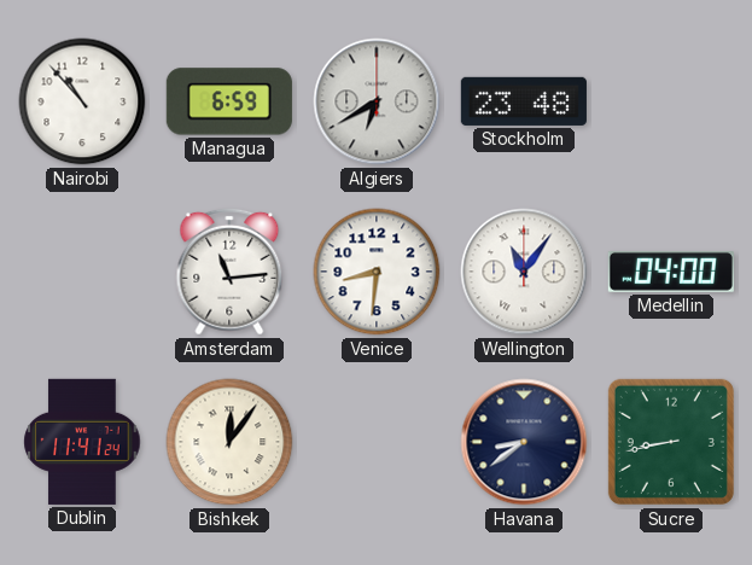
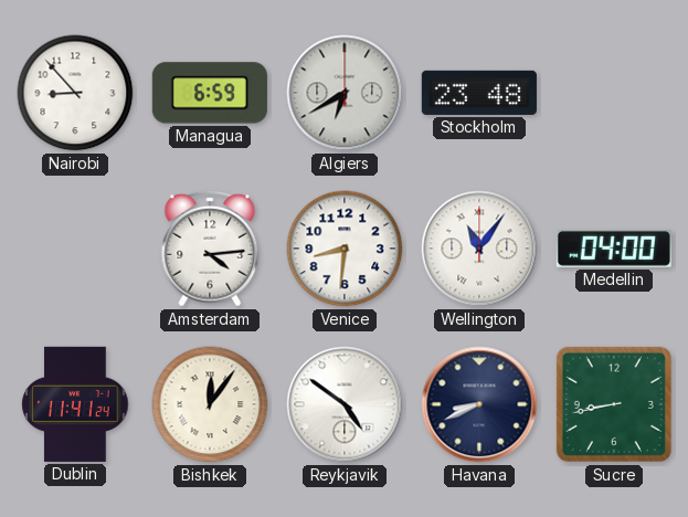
Nairobi: 10:53 -> 8:53 (75, 93)
Amsterdam: 11:14 -> 4:14 (210, 249)
Reykjavik: none -> 4:51 (345, 404)
Havana: 8:39 -> 8:41 (479, 404)
